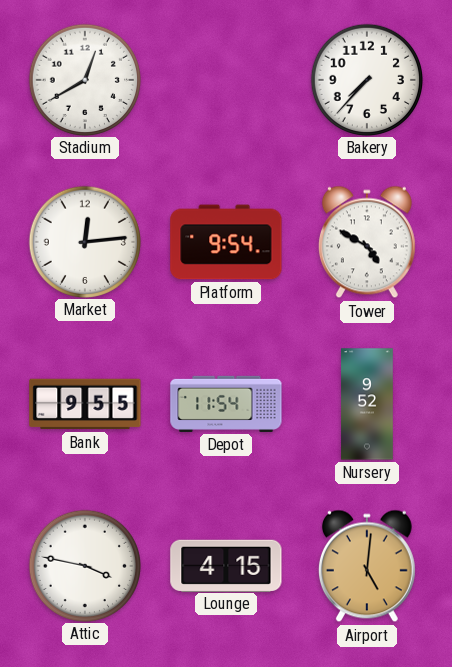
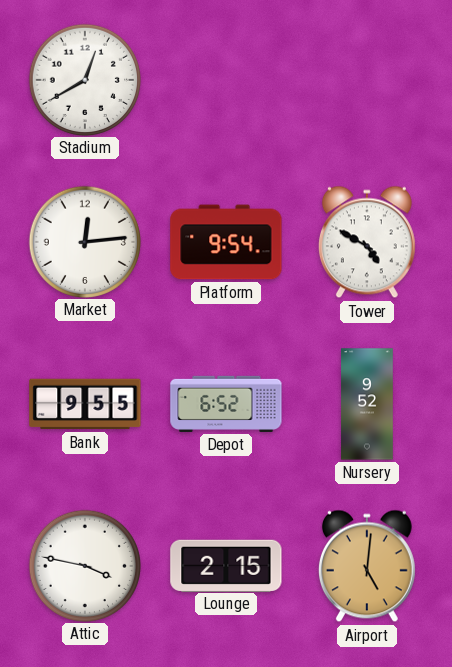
Bakery: 7:37 -> none (366, 79)
Depot: 11:54 -> 6:52 (226, 404)
Lounge: 4:15 -> 2:15 (226, 565)
